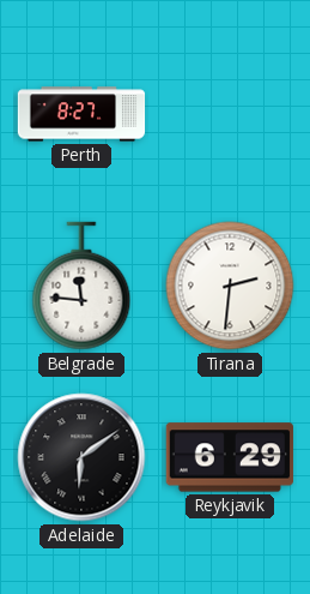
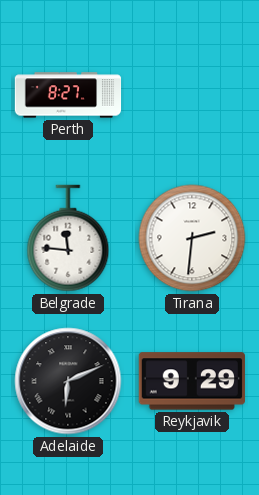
Adelaide: 6:09 -> 6:11 (68, 381)
Reykjavik: 6:29 -> 9:29 (192, 381)
